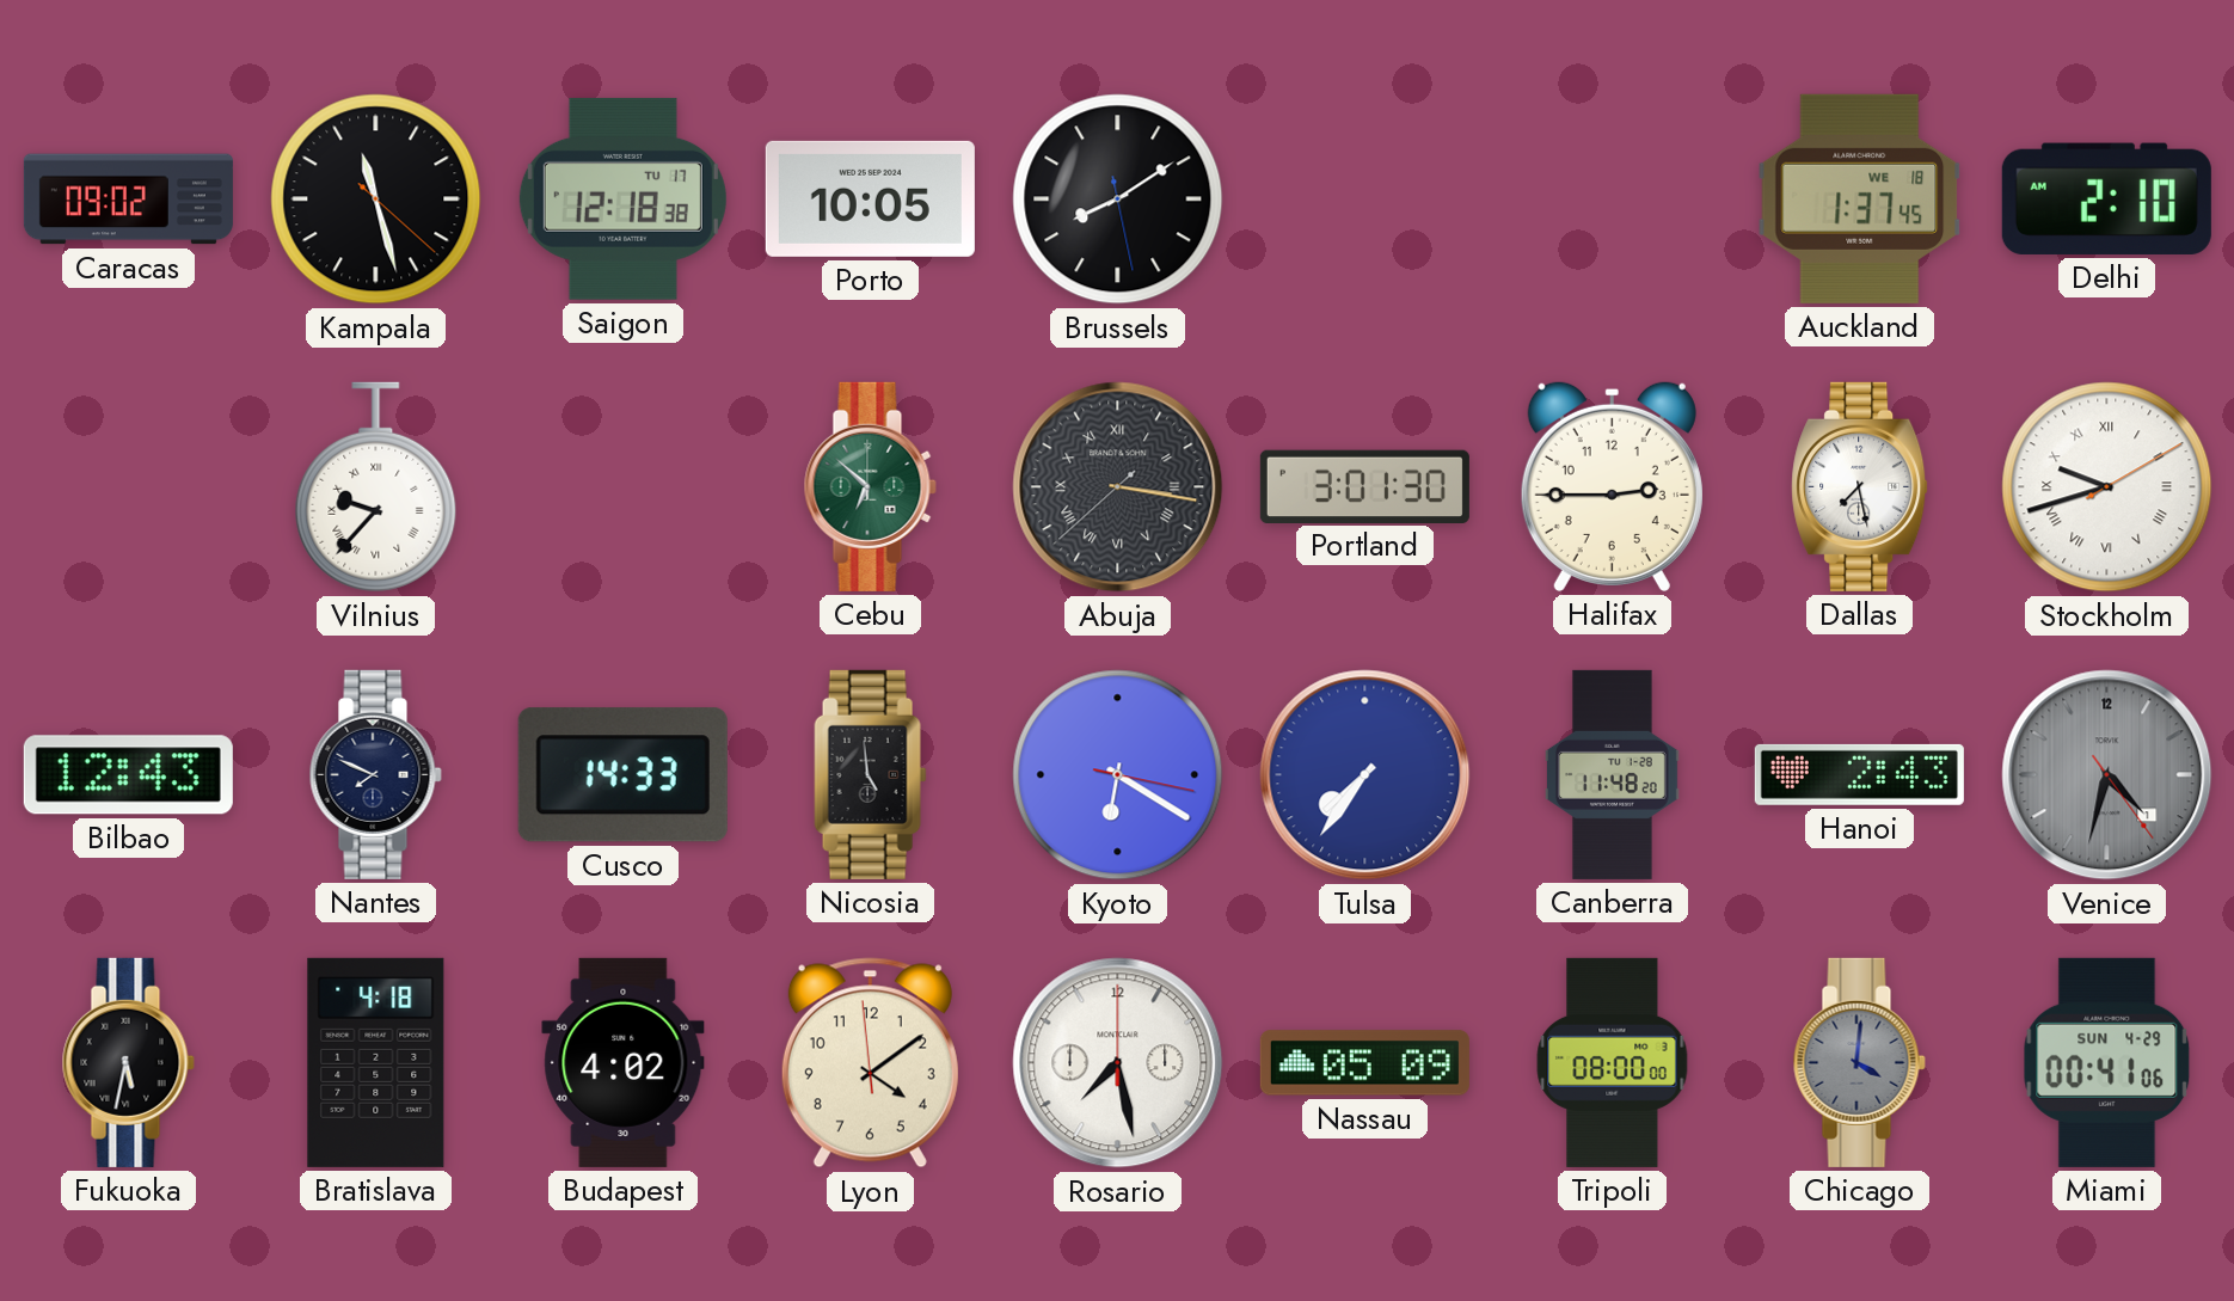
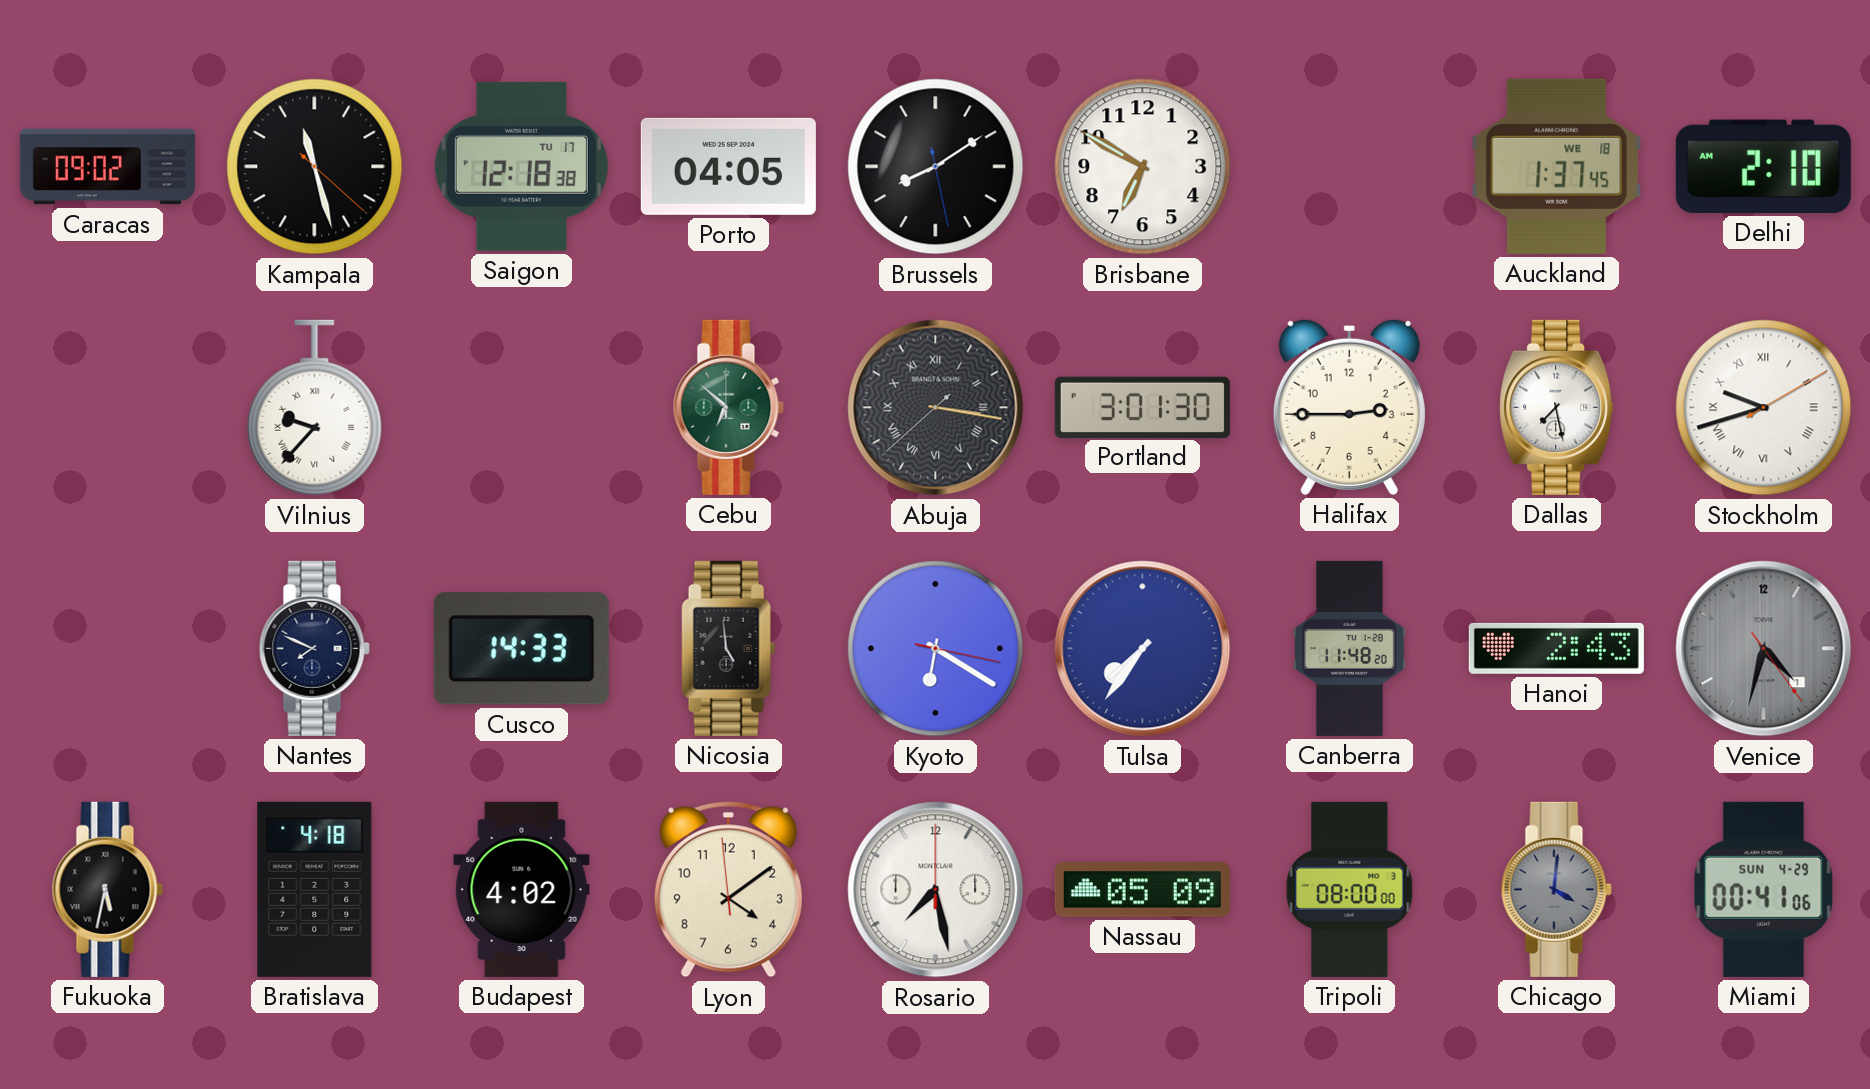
Porto: 10:05 -> 04:05 (728, 166)
Brisbane: none -> 6:50 (1143, 167)
Bilbao: 12:43 -> none (128, 775)
